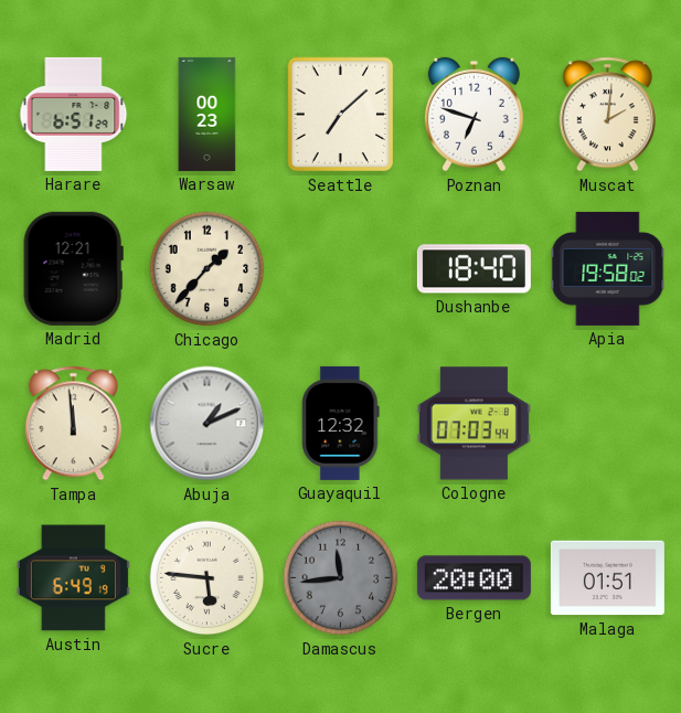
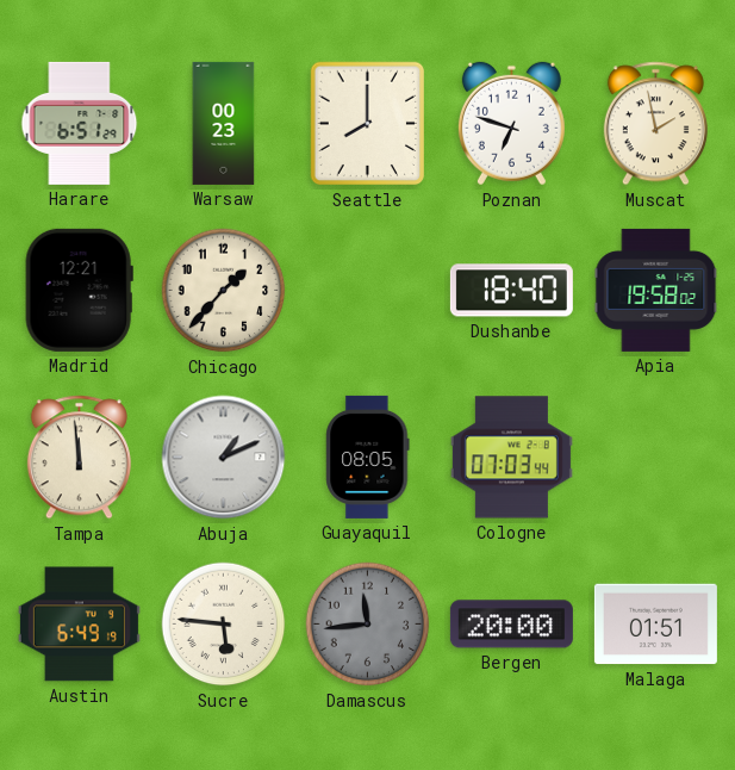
Seattle: 7:08 -> 8:00 (368, 124)
Muscat: 2:01 -> 1:58 (655, 124)
Guayaquil: 12:32 -> 08:05 (368, 457)
